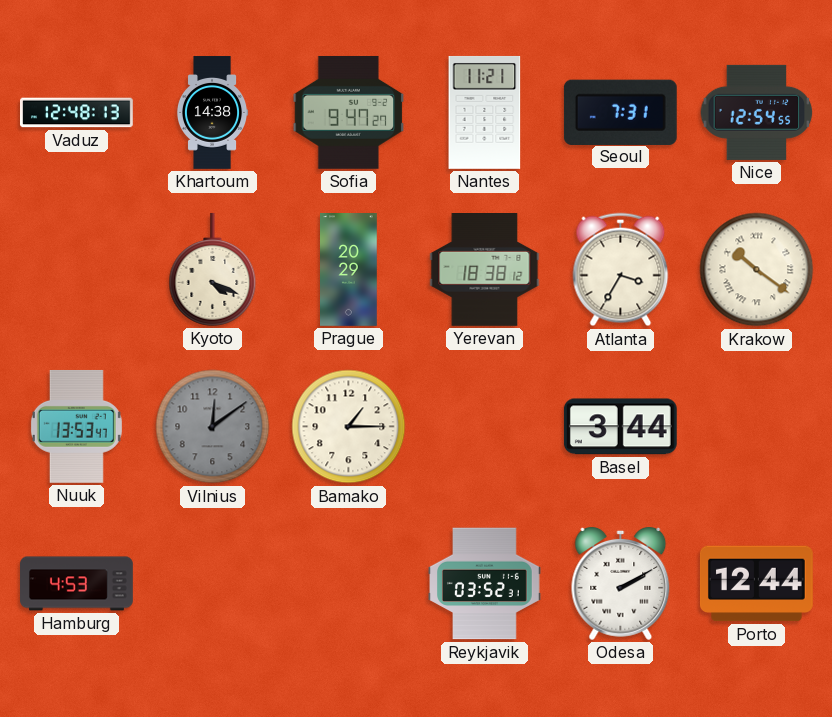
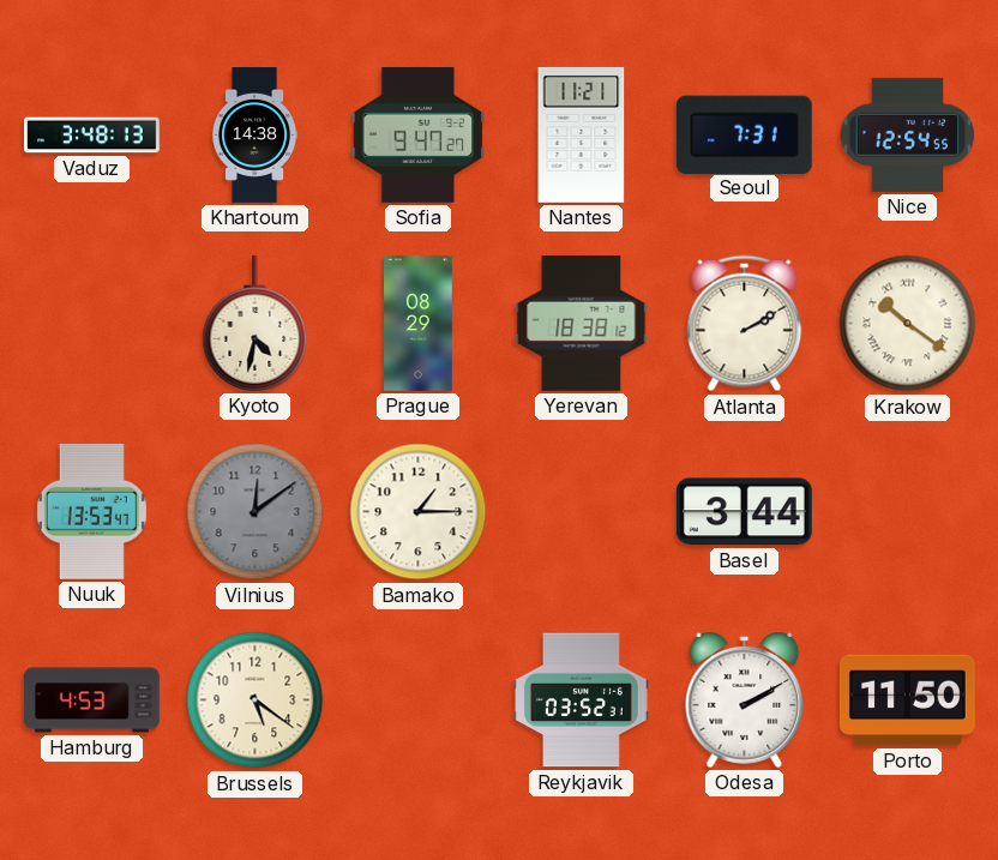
Vaduz: 12:48 -> 3:48 (92, 136)
Kyoto: 4:19 -> 4:32 (255, 324)
Prague: 20:29 -> 08:29 (419, 324)
Atlanta: 3:35 -> 2:10 (745, 324)
Brussels: none -> 5:21 (255, 700)
Porto: 12:44 -> 11:50 (908, 700)
